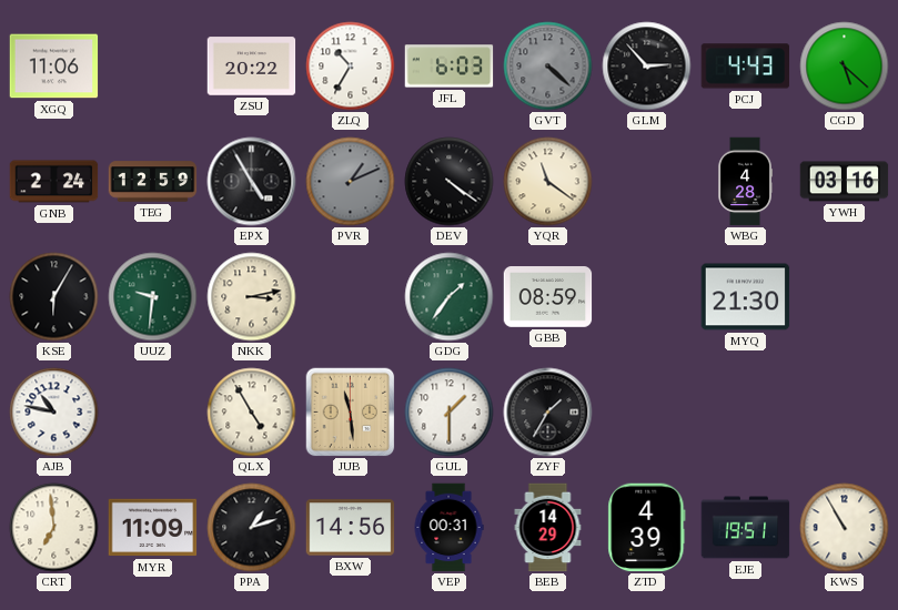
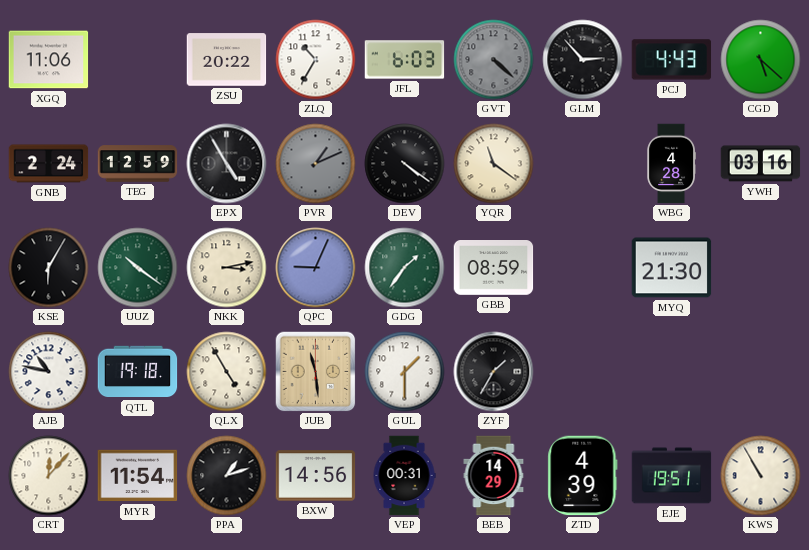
UUZ: 9:31 -> 10:21 (138, 268)
QPC: none -> 9:04 (316, 268)
QTL: none -> 19:18 (138, 372)
CRT: 6:59 -> 12:07 (49, 476)
MYR: 11:09 -> 11:54 (138, 476)
